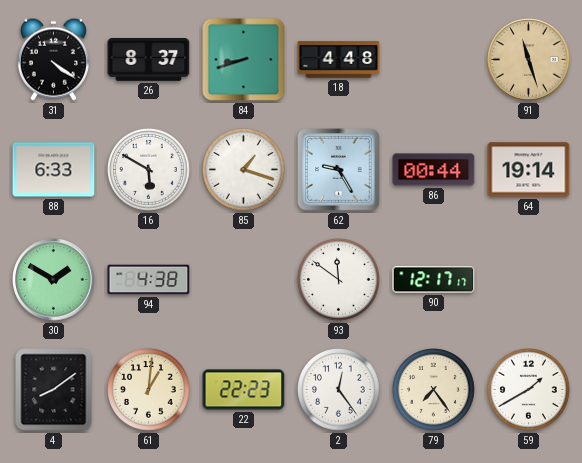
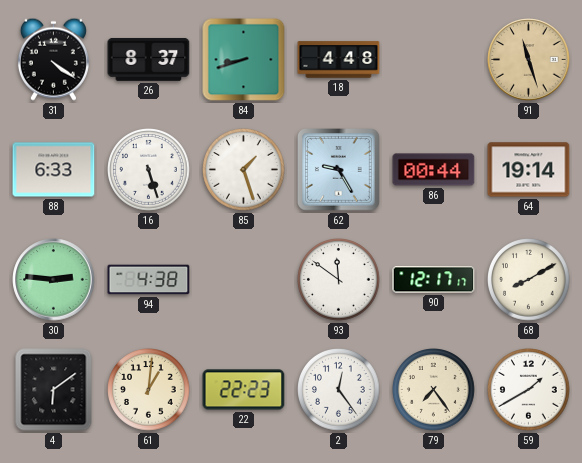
16: 5:50 -> 5:27 (149, 170)
85: 1:18 -> 1:27 (244, 170)
30: 1:50 -> 2:46 (54, 280)
68: none -> 8:10 (529, 280)
4: 8:09 -> 6:09 (54, 390)
